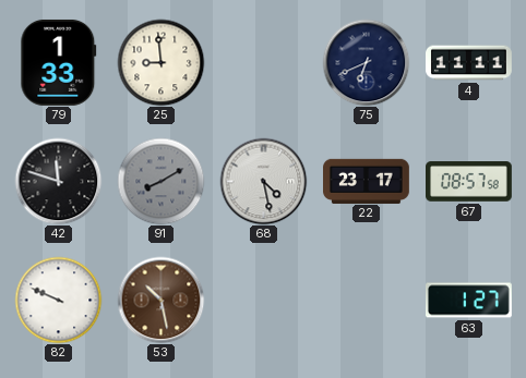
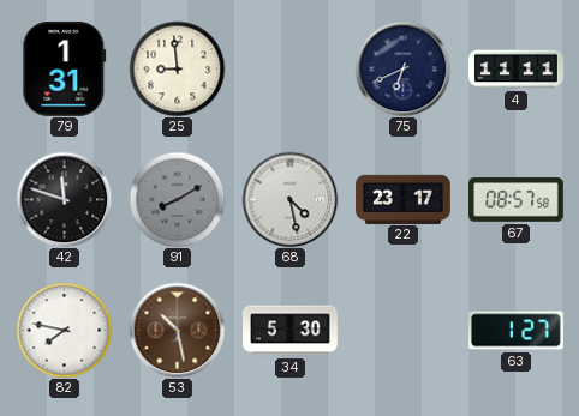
79: 1:33 -> 1:31 (65, 68)
82: 9:49 -> 7:47 (64, 330)
34: none -> 5:30 (291, 331)
